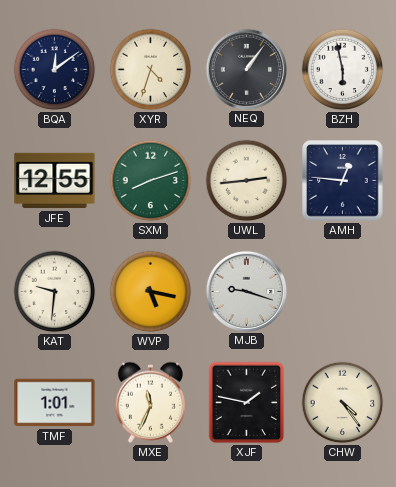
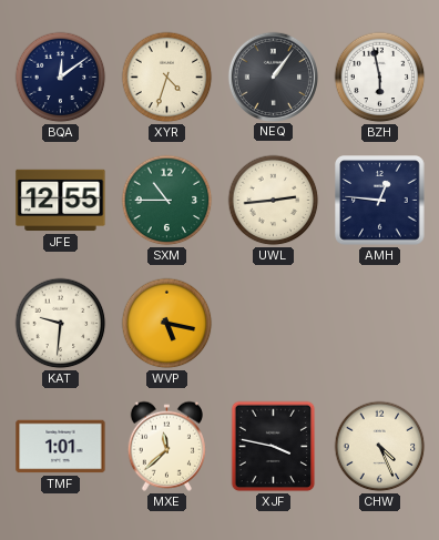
SXM: 8:12 -> 10:45 (167, 201)
MJB: 9:18 -> none (246, 291)
MXE: 11:34 -> 11:38 (166, 446)
XJF: 1:47 -> 3:47 (274, 447)
CHW: 4:24 -> 4:26 (380, 447)
